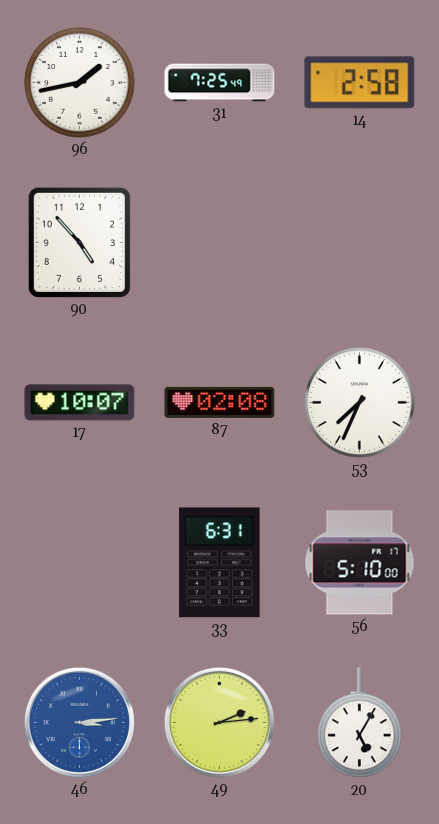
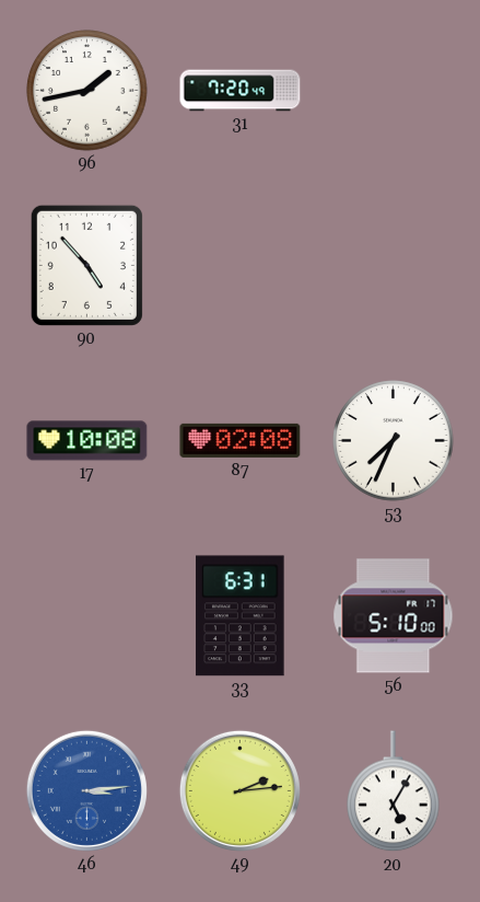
31: 7:25 -> 7:20 (241, 91)
14: 2:58 -> none (360, 83)
17: 10:07 -> 10:08 (87, 441)
